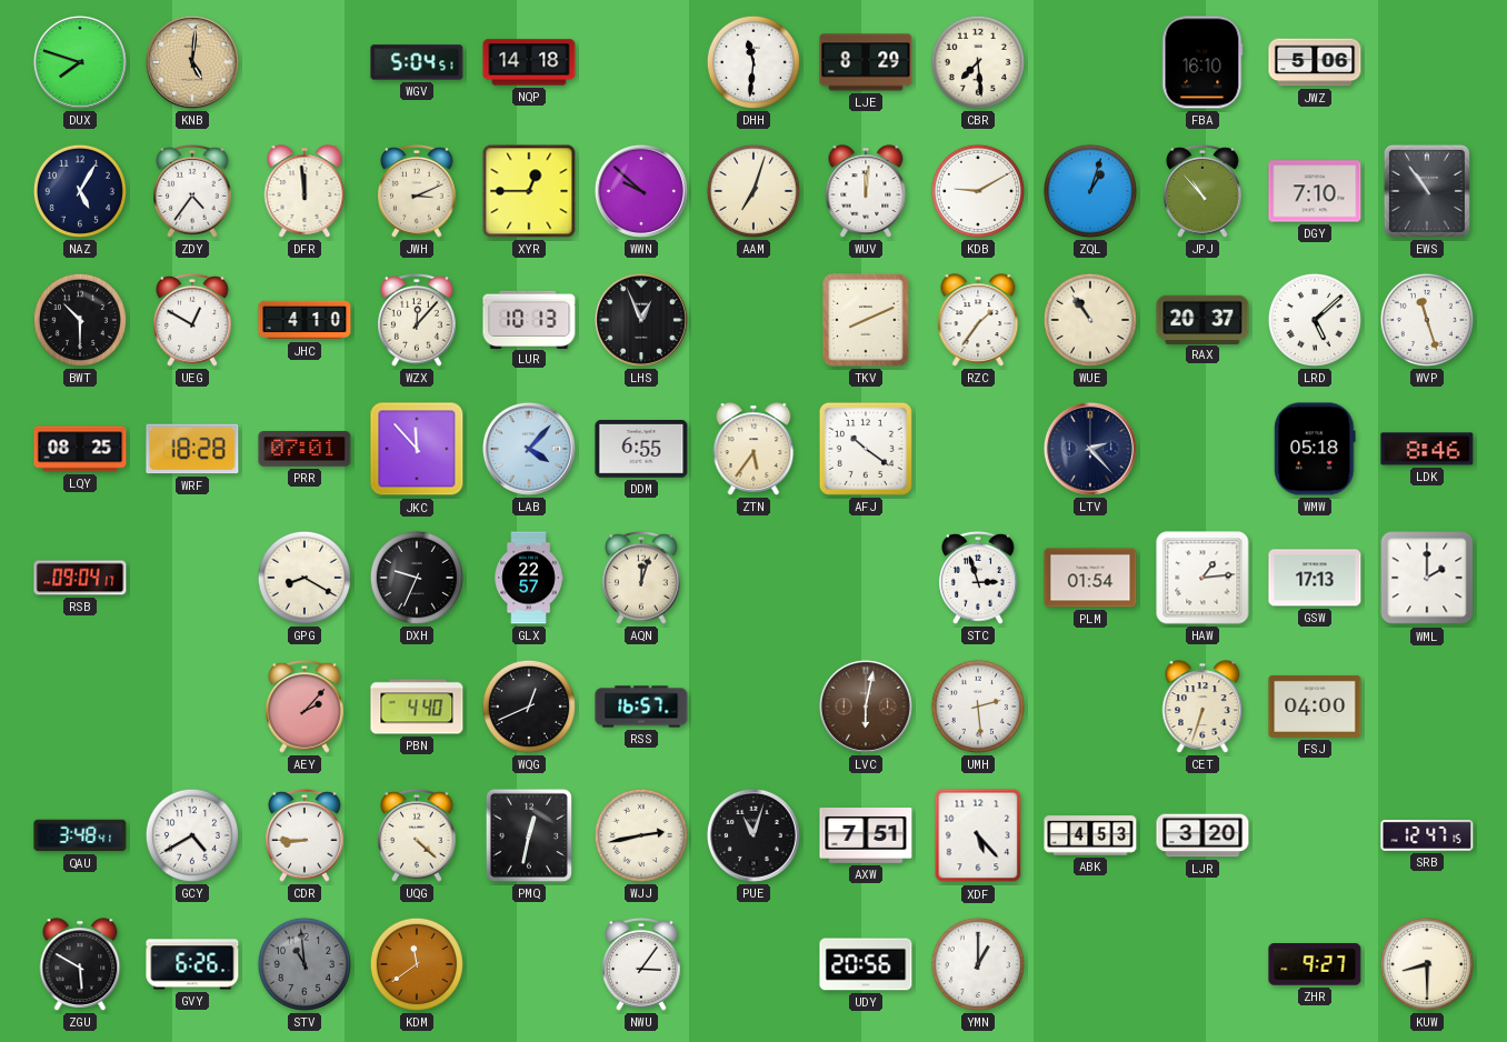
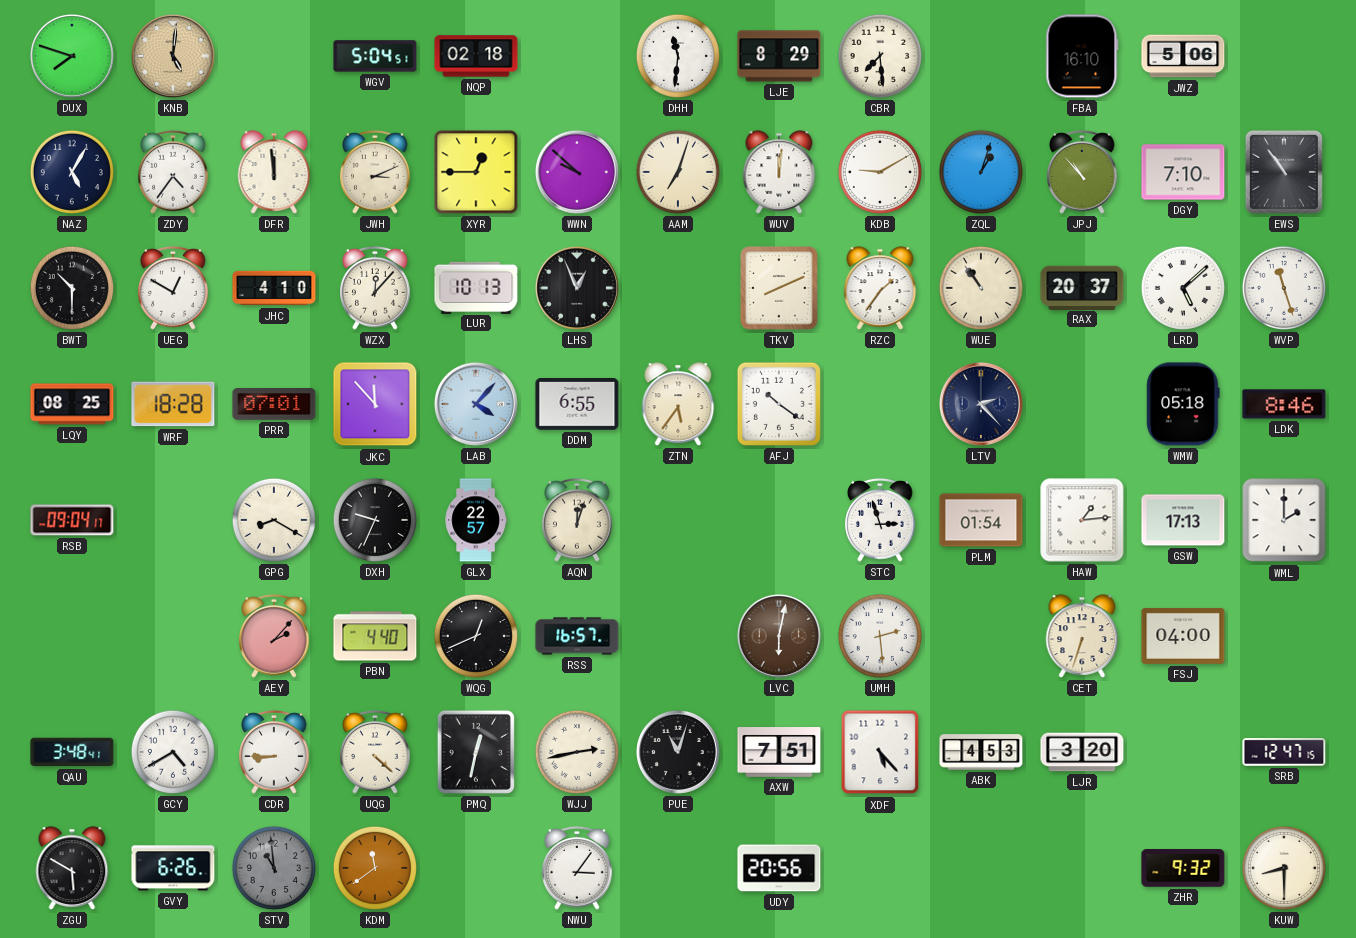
NQP: 14:18 -> 02:18 (476, 56)
YMN: 1:00 -> none (978, 964)
ZHR: 9:27 -> 9:32 (1183, 868)
